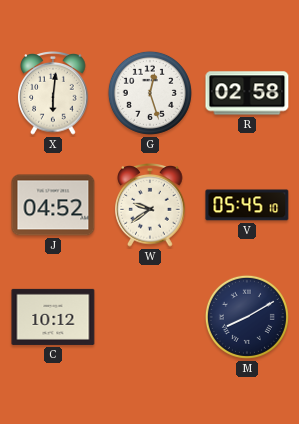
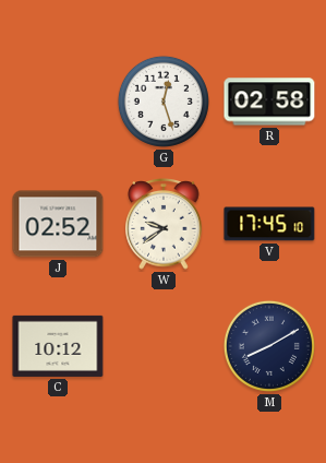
X: 6:01 -> none (53, 94)
J: 04:52 -> 02:52 (58, 224)
V: 05:45 -> 17:45 (269, 224)
